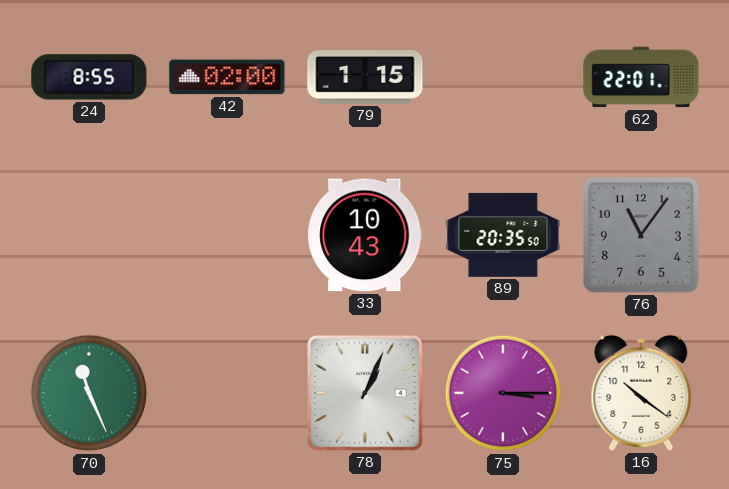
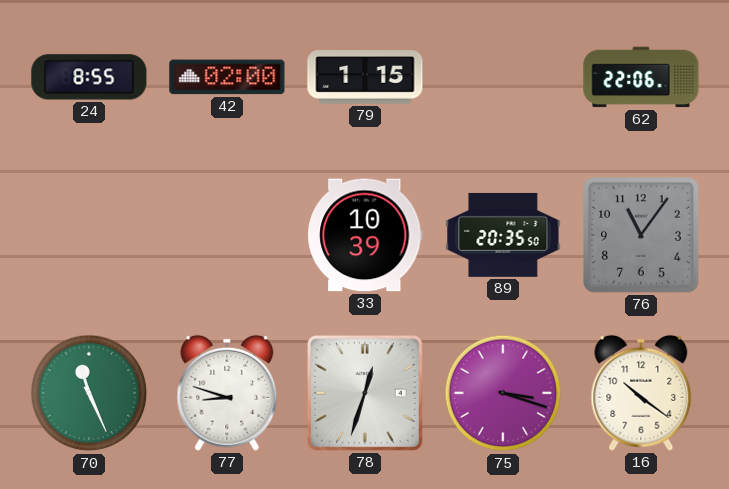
62: 22:01 -> 22:06 (641, 77)
33: 10:43 -> 10:39 (365, 235)
77: none -> 8:48 (227, 393)
78: 1:04 -> 12:33 (365, 393)
75: 3:15 -> 3:18 (503, 393)
